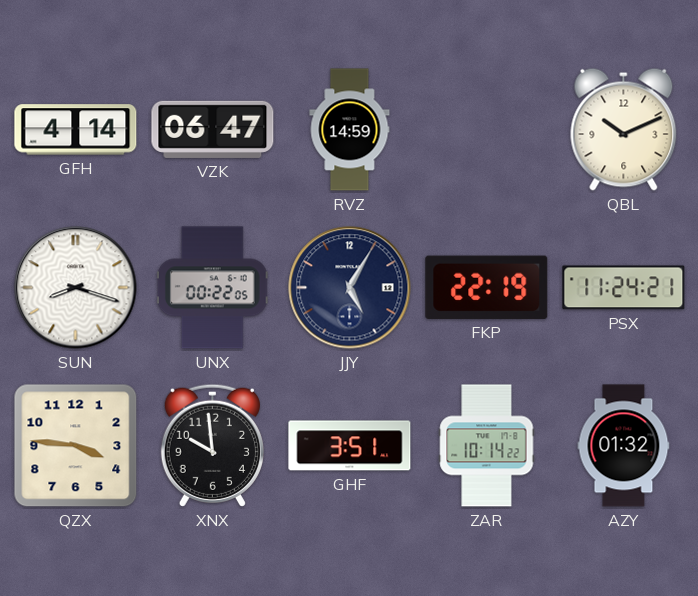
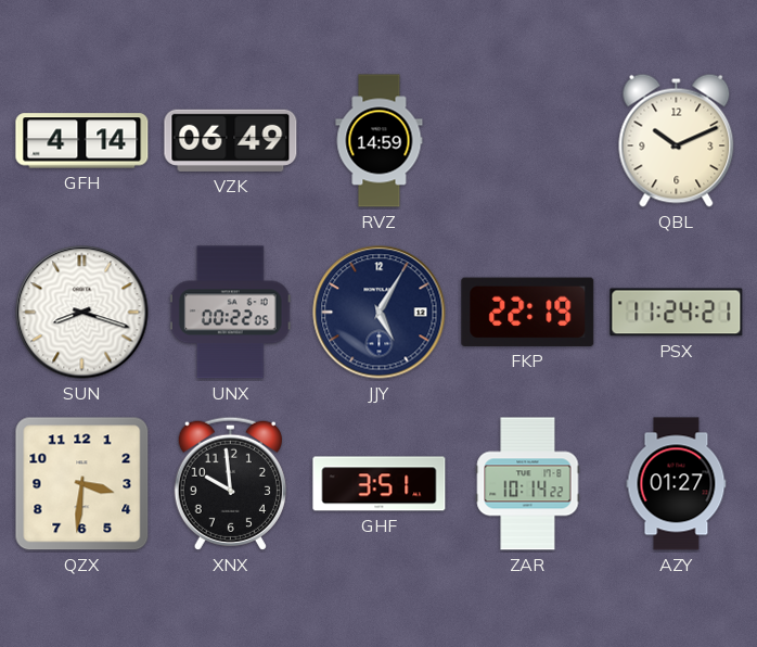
VZK: 06:47 -> 06:49 (231, 140)
QZX: 3:46 -> 3:31 (82, 484)
AZY: 01:32 -> 01:27 (677, 484)
